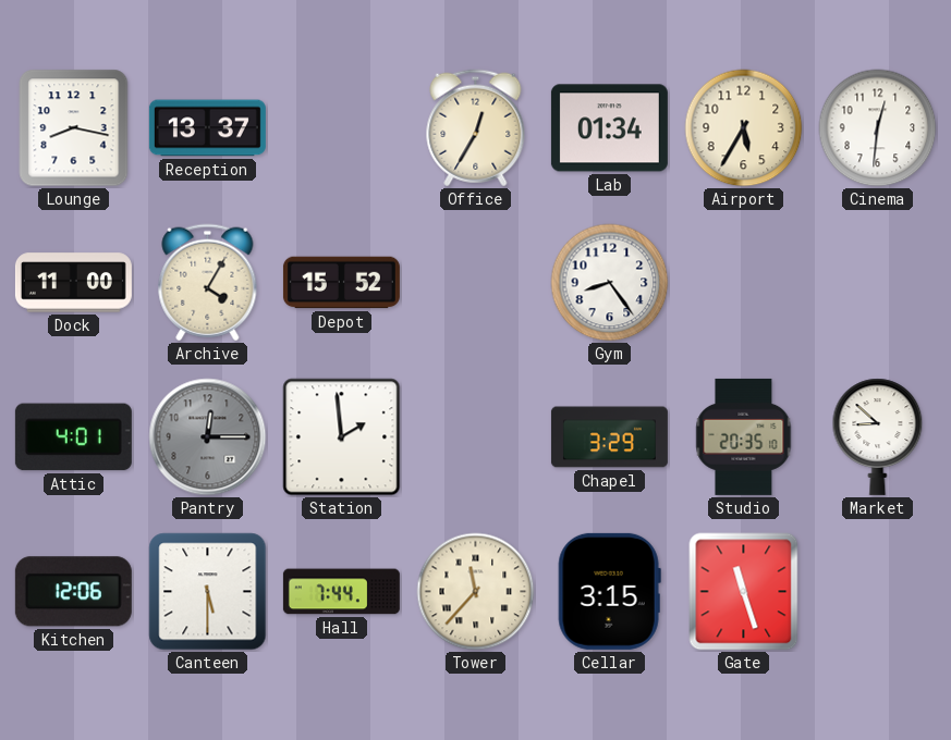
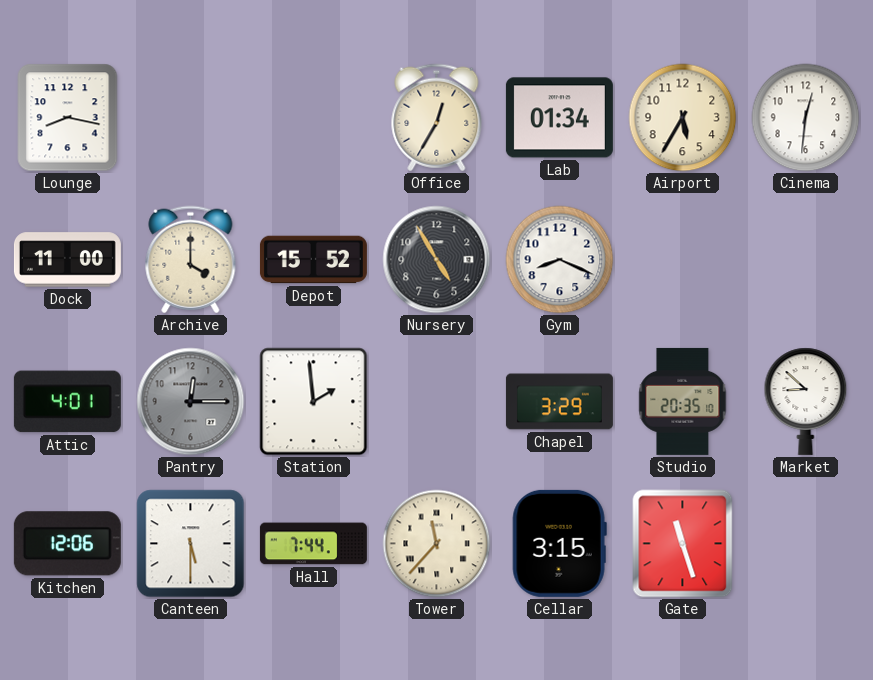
Reception: 13:37 -> none (207, 128)
Archive: 4:05 -> 4:00 (191, 260)
Nursery: none -> 4:55 (437, 260)
Gym: 8:24 -> 8:19 (560, 260)
